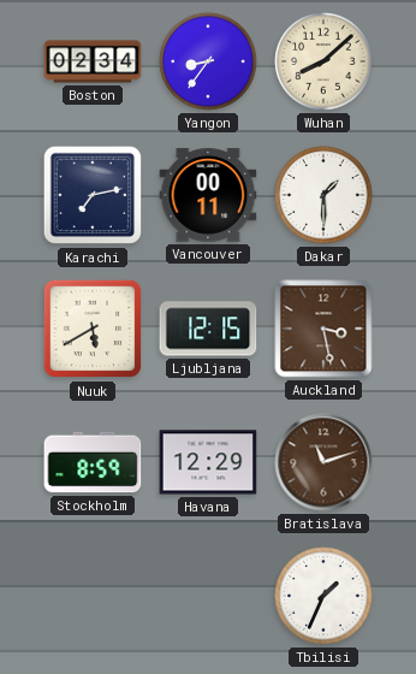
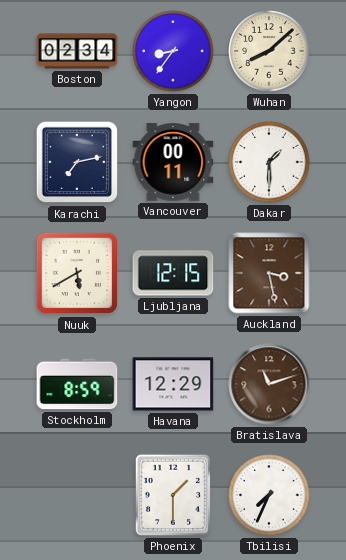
Phoenix: none -> 1:30 (173, 495)
Tbilisi: 1:34 -> 7:34 (269, 495)
